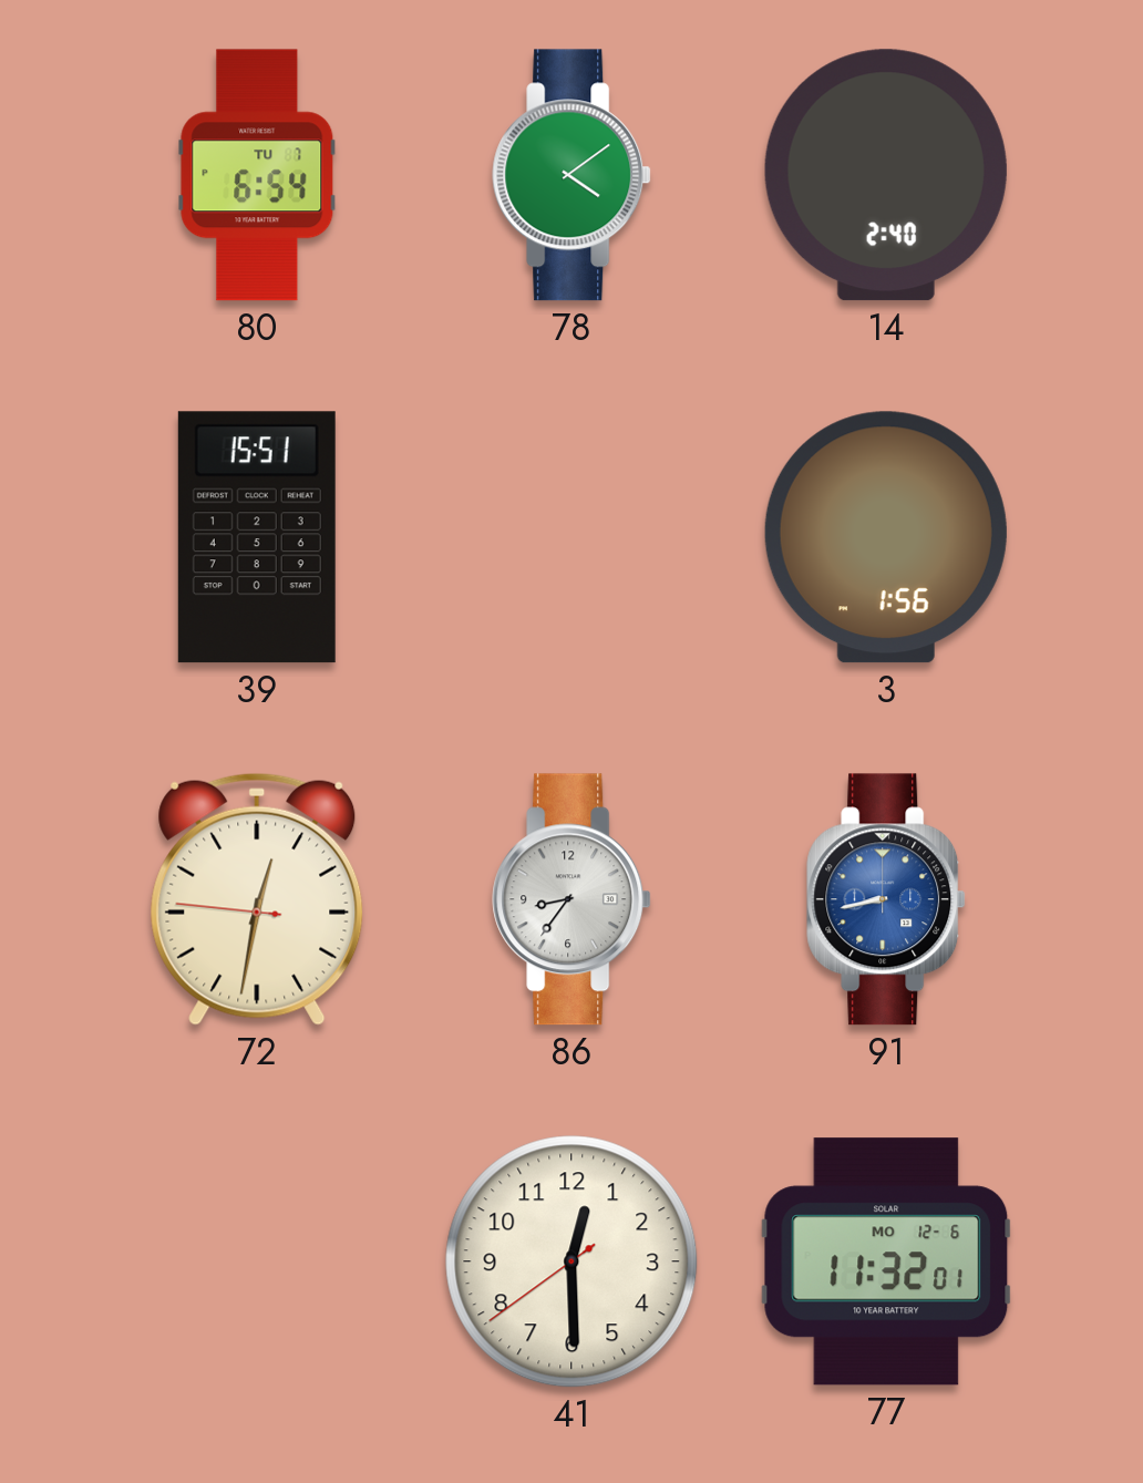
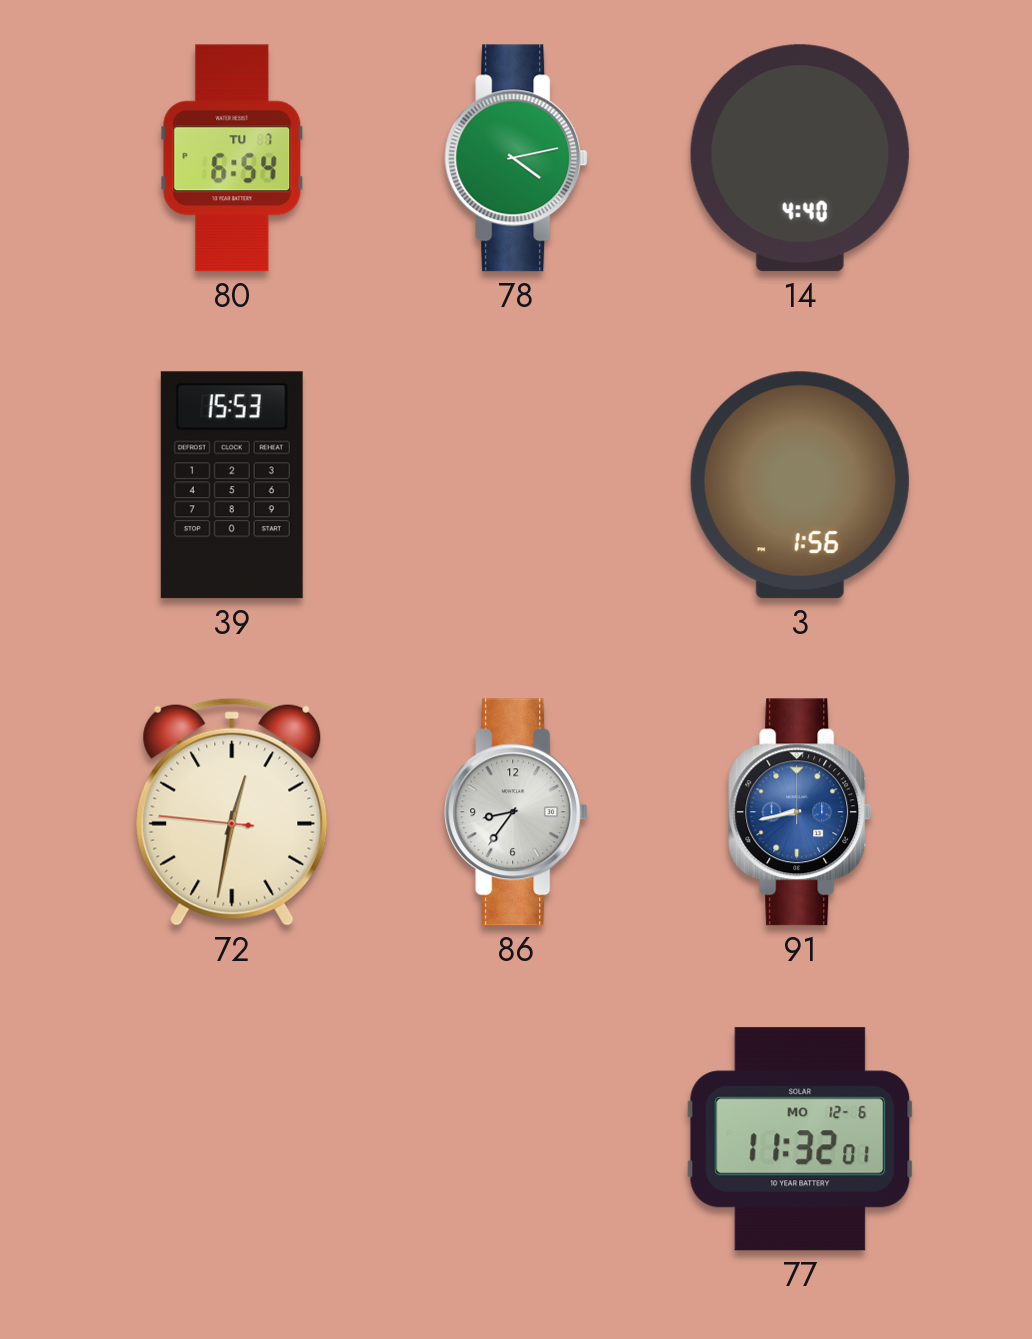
78: 4:09 -> 4:13 (516, 158)
14: 2:40 -> 4:40 (800, 158)
39: 15:51 -> 15:53 (232, 485)
41: 12:29 -> none (571, 1261)
